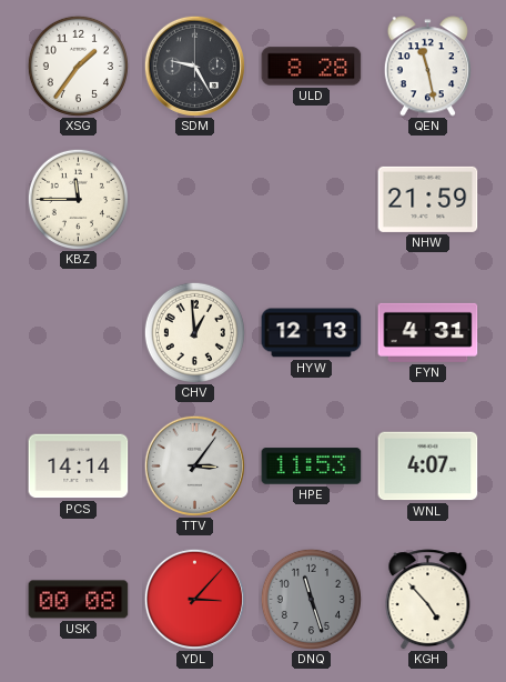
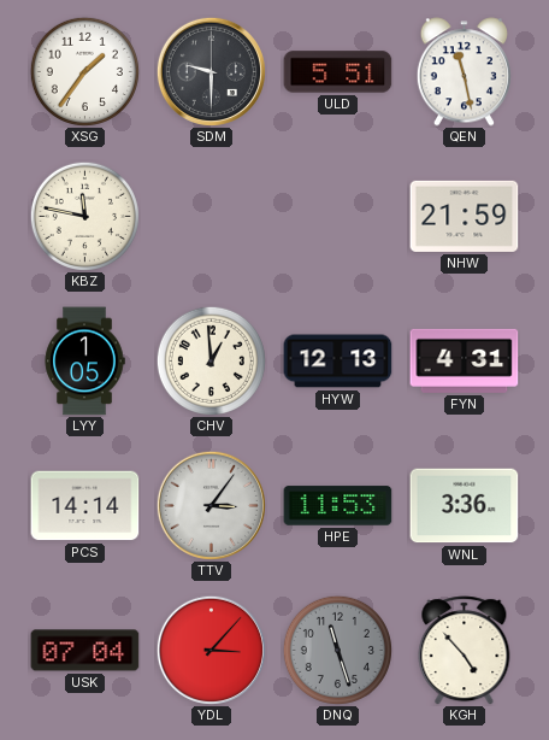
SDM: 9:25 -> 9:30 (211, 71)
ULD: 8:28 -> 5:51 (338, 72)
KBZ: 11:45 -> 11:47 (84, 216)
LYY: none -> 1:05 (84, 362)
WNL: 4:07 -> 3:36 (465, 506)
USK: 00:08 -> 07:04 (85, 651)
